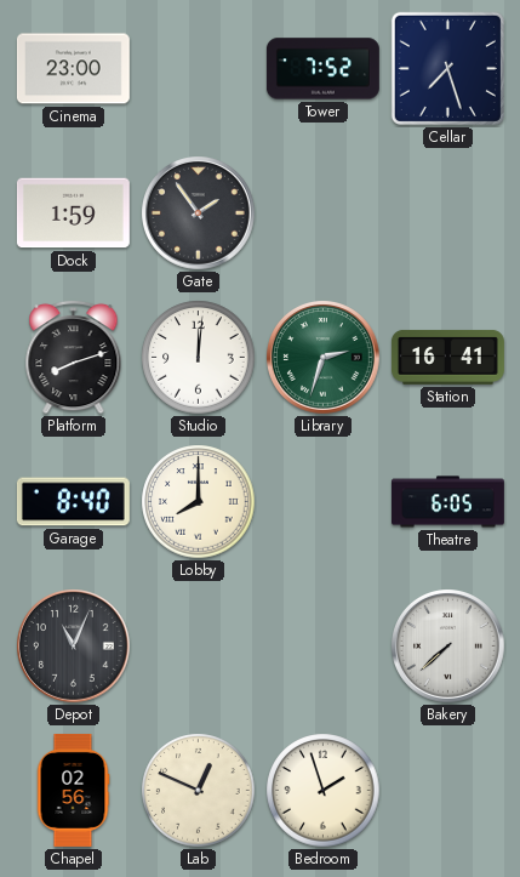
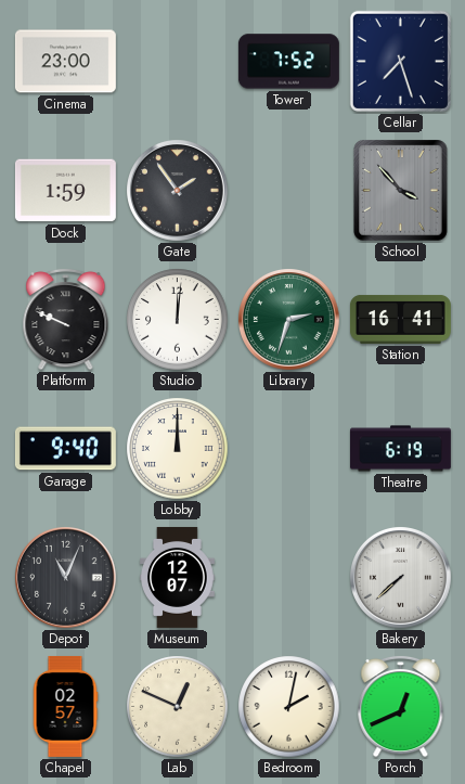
School: none -> 3:53 (401, 191)
Platform: 8:12 -> 9:49 (66, 319)
Garage: 8:40 -> 9:40 (65, 449)
Lobby: 8:00 -> 12:00 (178, 449)
Theatre: 6:05 -> 6:19 (400, 449)
Museum: none -> 12:07 (178, 577)
Chapel: 02:56 -> 02:57 (65, 706)
Bedroom: 1:57 -> 2:02 (289, 707)
Porch: none -> 12:41 (401, 706)
